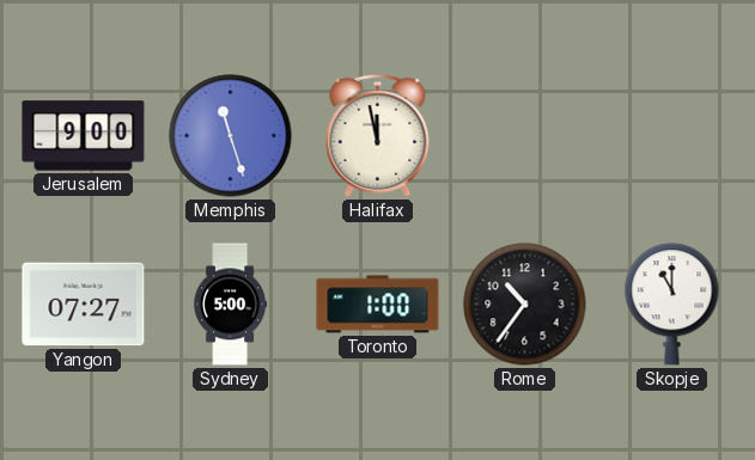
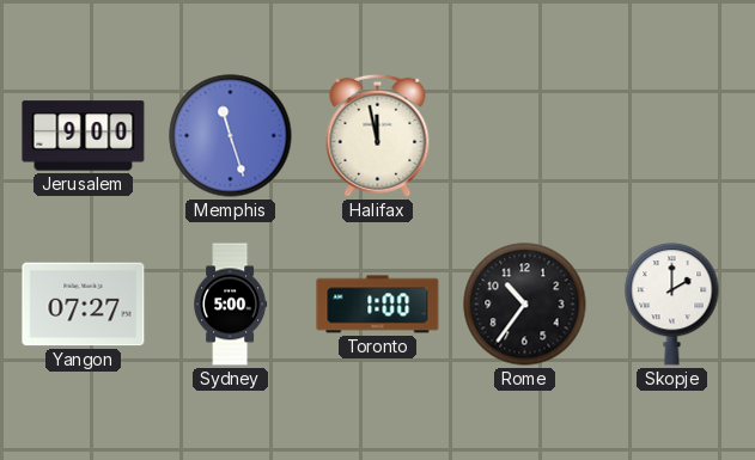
Skopje: 11:00 -> 2:00 (672, 305)
